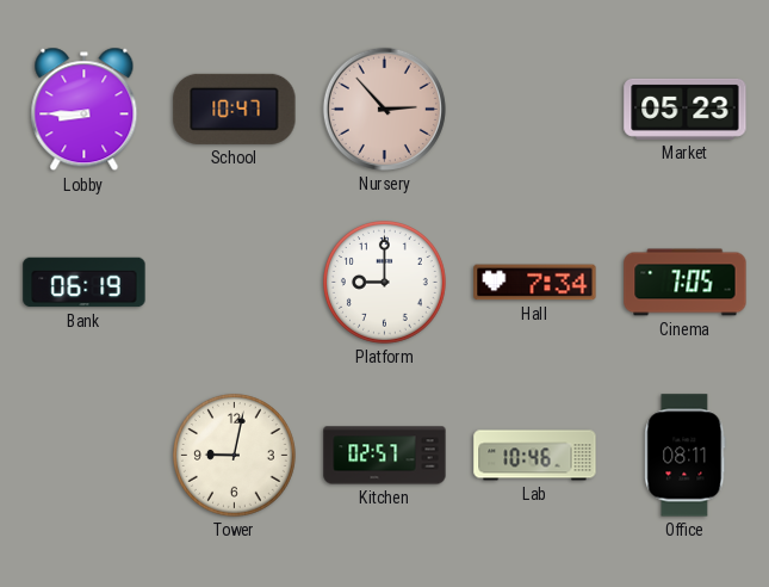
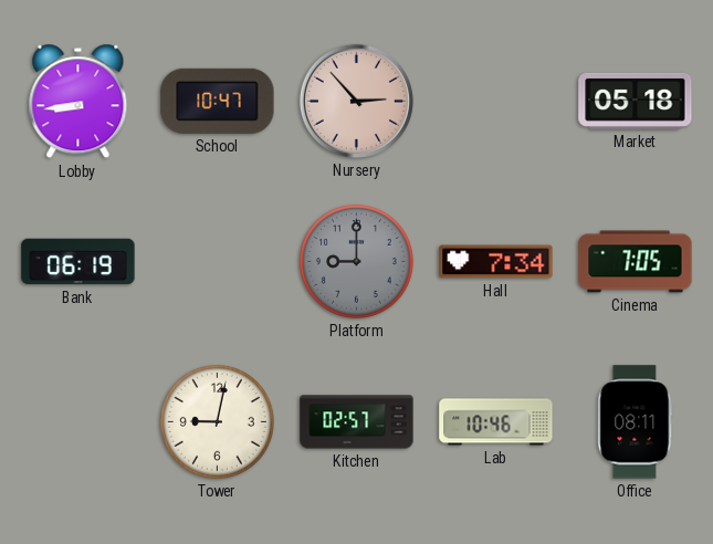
Lobby: 8:45 -> 8:44 (78, 102)
Market: 05:23 -> 05:18 (636, 101)
Platform dial: white -> grey (357, 262)
